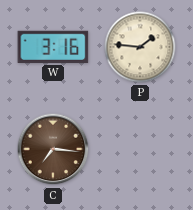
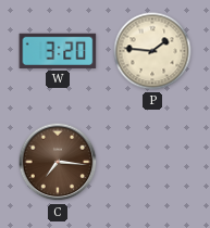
W: 3:16 -> 3:20 (58, 51)
